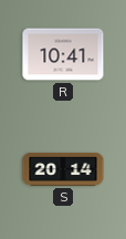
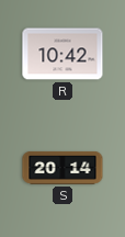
R: 10:41 -> 10:42 (63, 54)
